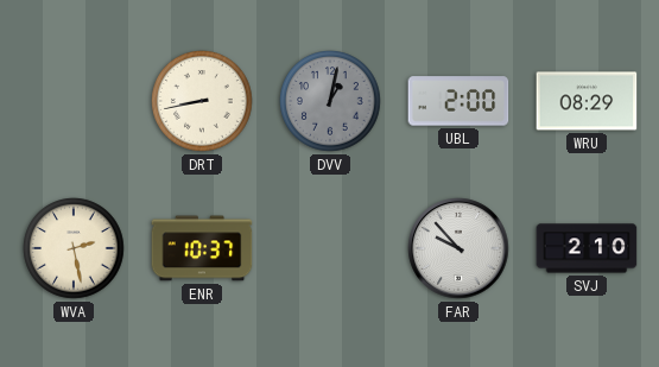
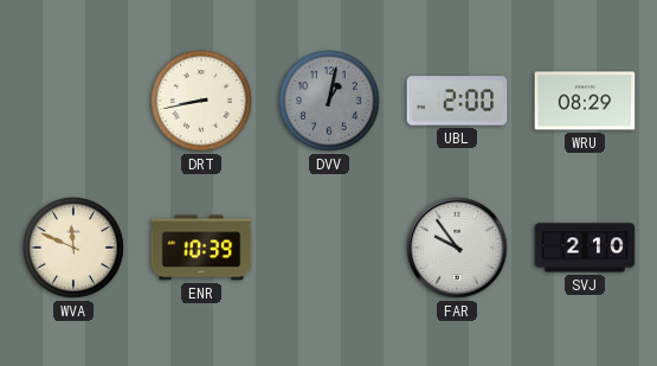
WVA: 2:28 -> 11:49 (73, 248)
ENR: 10:37 -> 10:39 (201, 248)
FAR: 9:53 -> 9:54 (457, 248)
